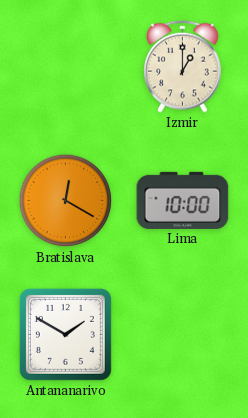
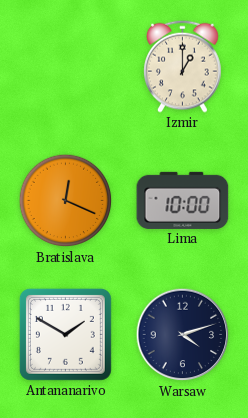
Bratislava: 12:20 -> 12:19 (66, 201)
Warsaw: none -> 4:12 (183, 335)
